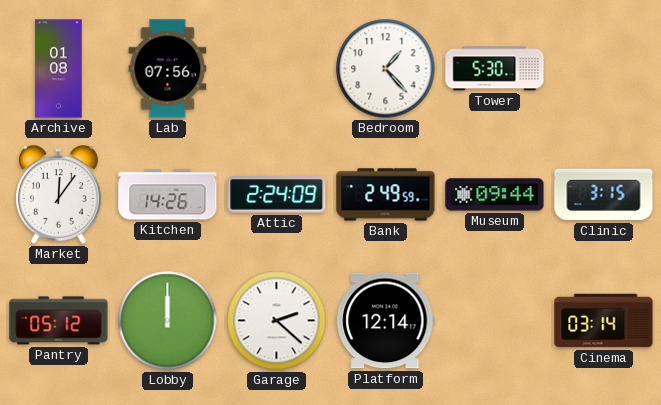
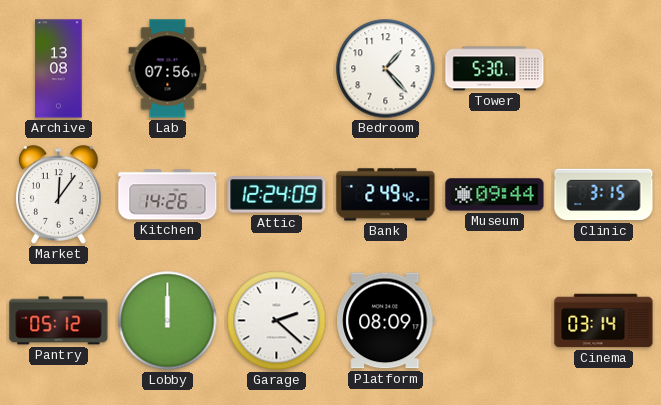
Archive: 01:08 -> 13:08 (59, 69)
Attic: 2:24 -> 12:24 (277, 195)
Bank: 2:49:59 -> 2:49:42 (386, 195)
Platform: 12:14 -> 08:09 (386, 321)
